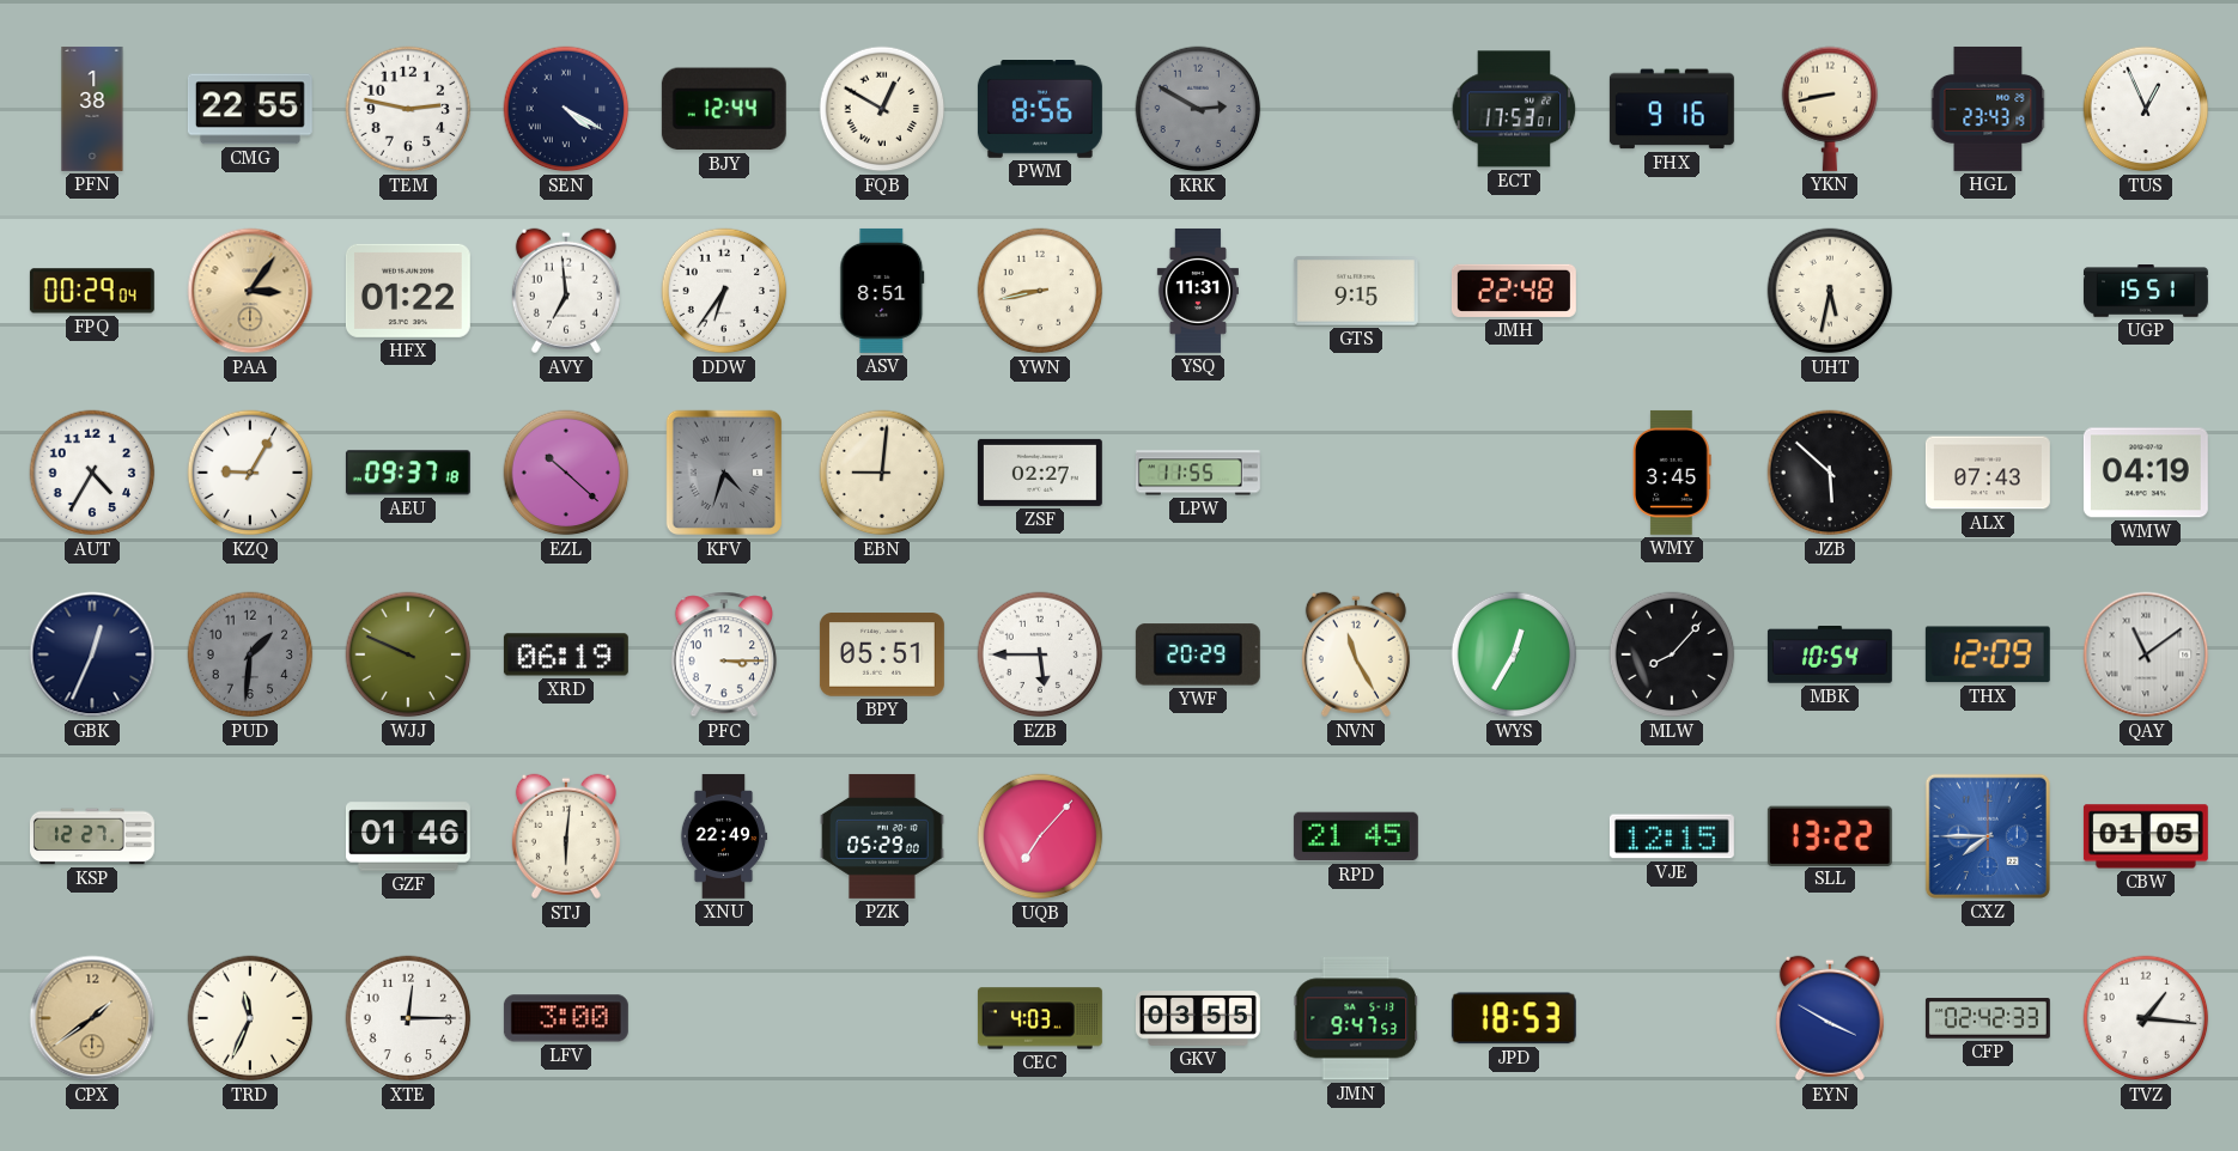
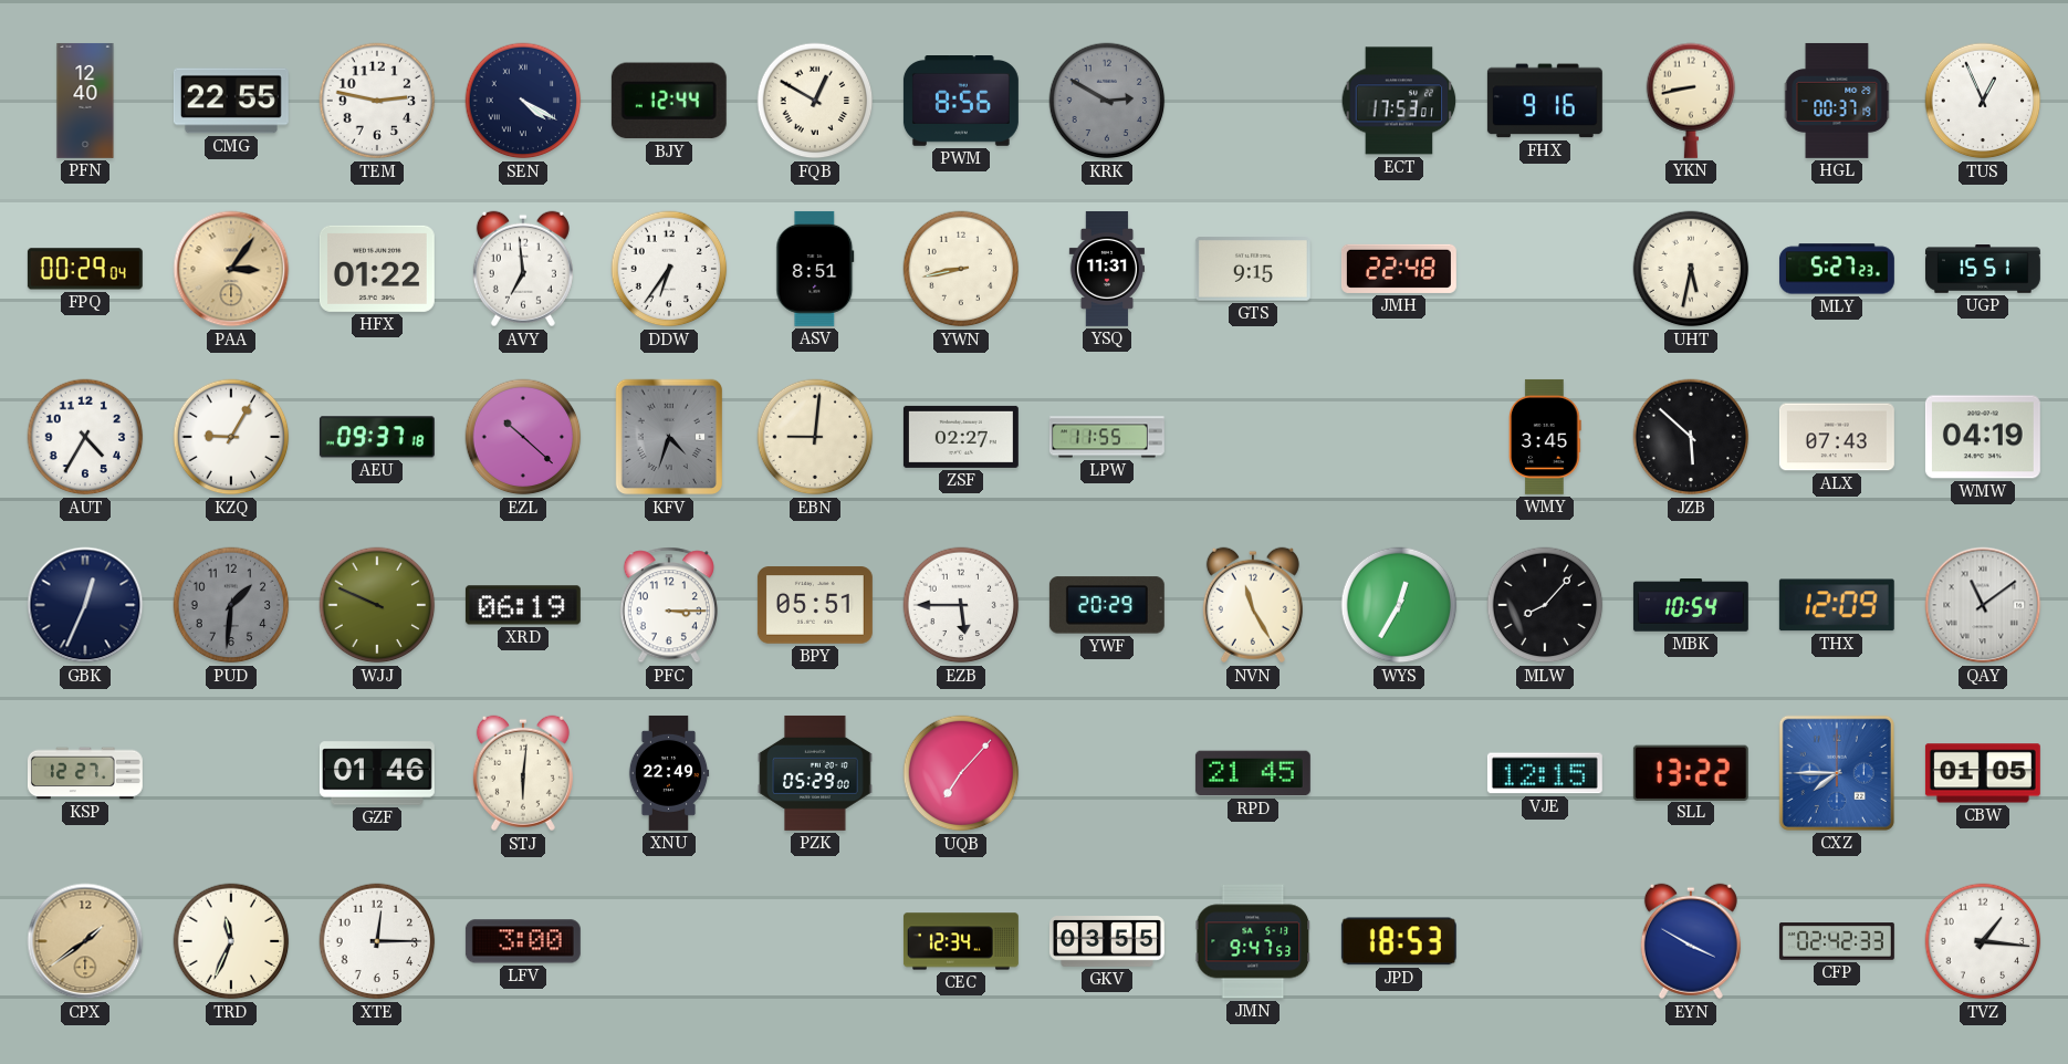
PFN: 1:38 -> 12:40 (85, 101)
HGL: 23:43 -> 00:37 (1837, 101)
MLY: none -> 5:27 (1837, 269)
CEC: 4:03 -> 12:34 (961, 941)
